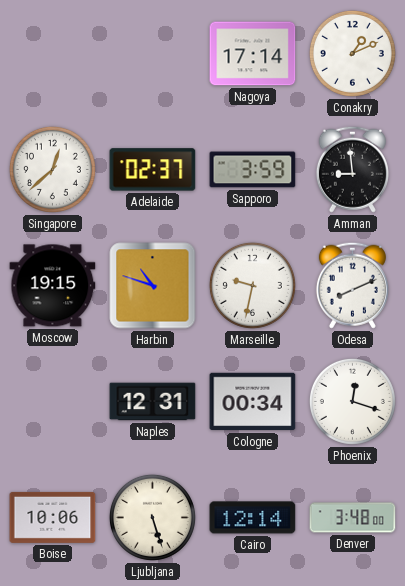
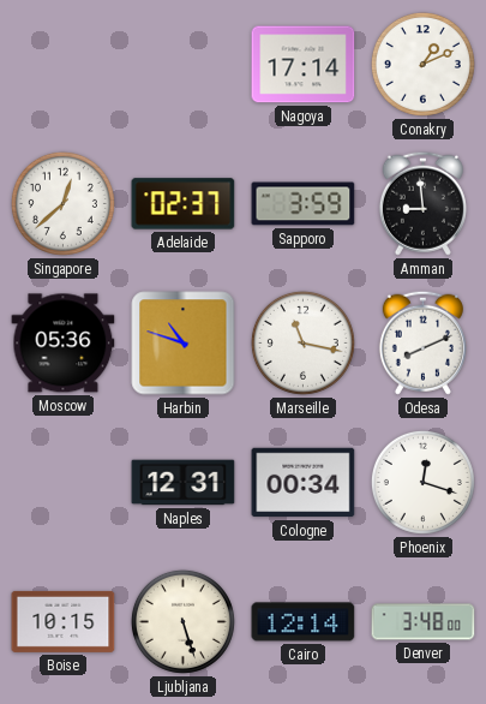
Moscow: 19:15 -> 05:36 (64, 344)
Marseille: 9:32 -> 11:17 (302, 342)
Boise: 10:06 -> 10:15 (64, 621)
